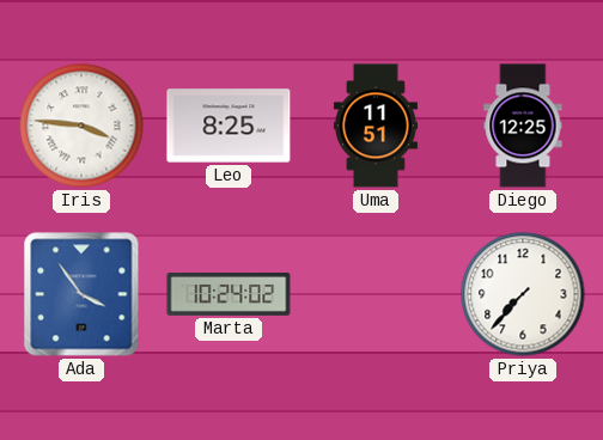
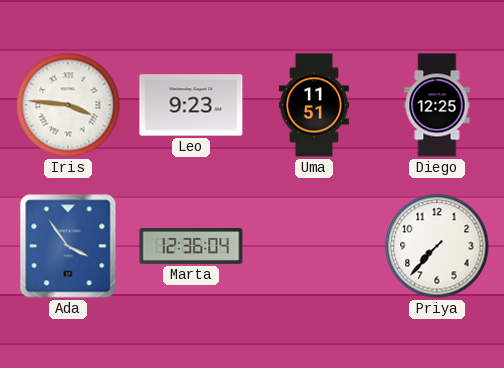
Leo: 8:25 -> 9:23 (191, 105)
Marta: 10:24 -> 12:36 (191, 247)
